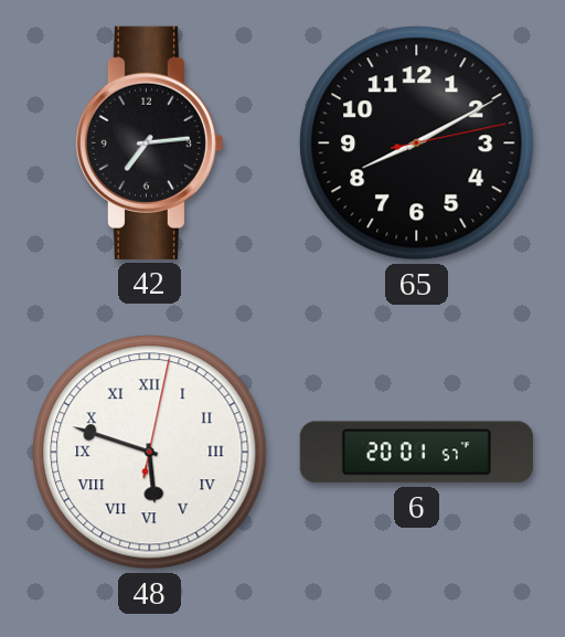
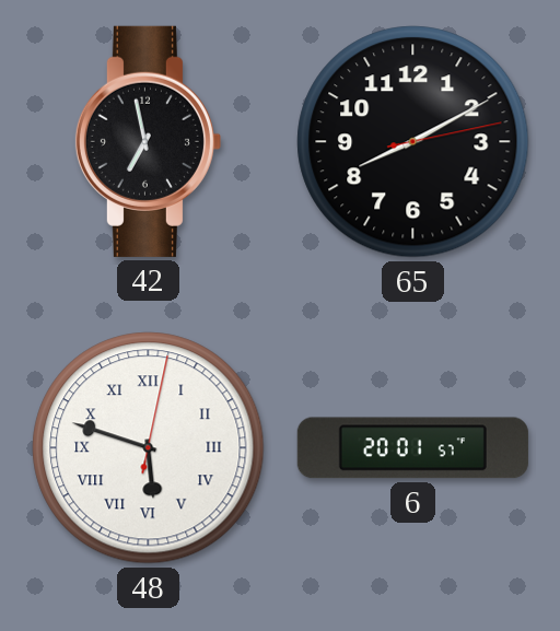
42: 7:14 -> 6:58 (148, 141)
